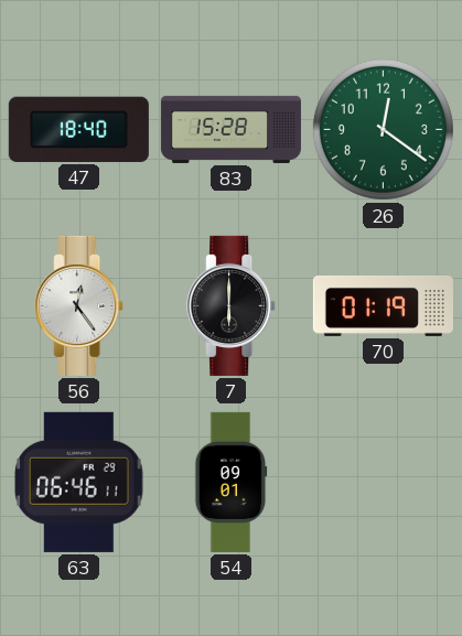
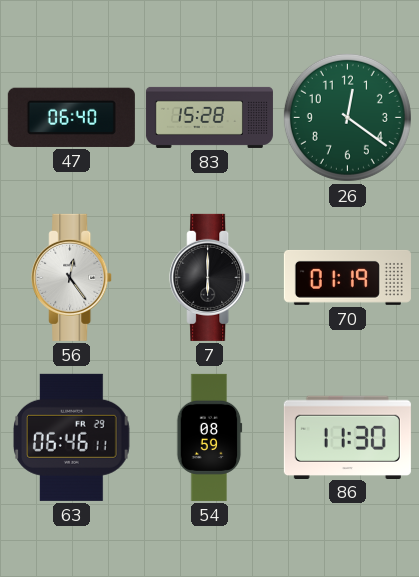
47: 18:40 -> 06:40 (71, 117)
54: 09:01 -> 08:59 (210, 437)
86: none -> 11:30 (347, 437)
